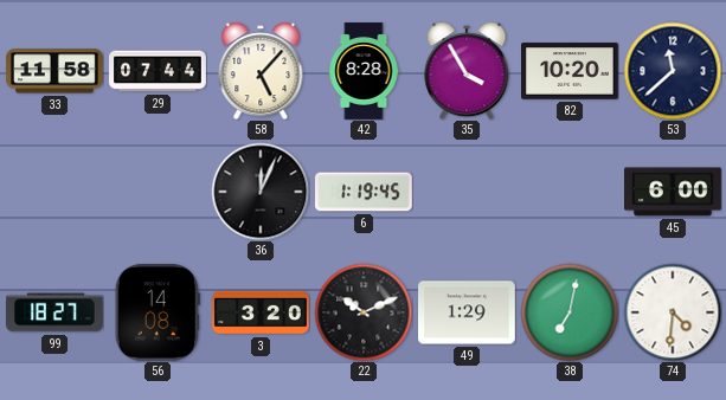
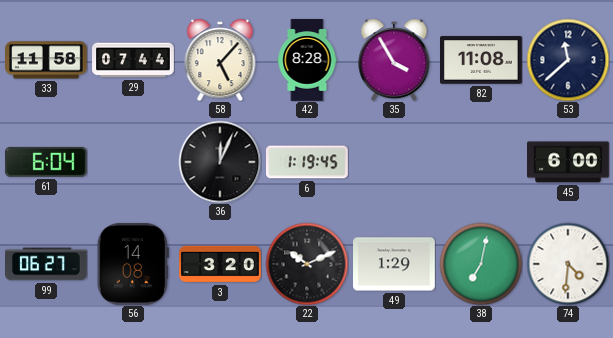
82: 10:20 -> 11:08 (482, 60)
61: none -> 6:04 (46, 162)
99: 18:27 -> 06:27 (47, 264)
